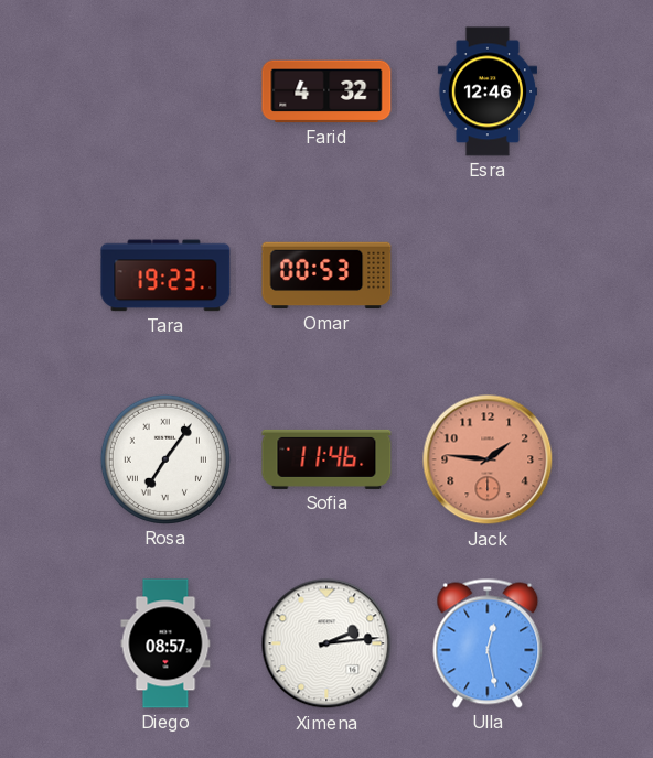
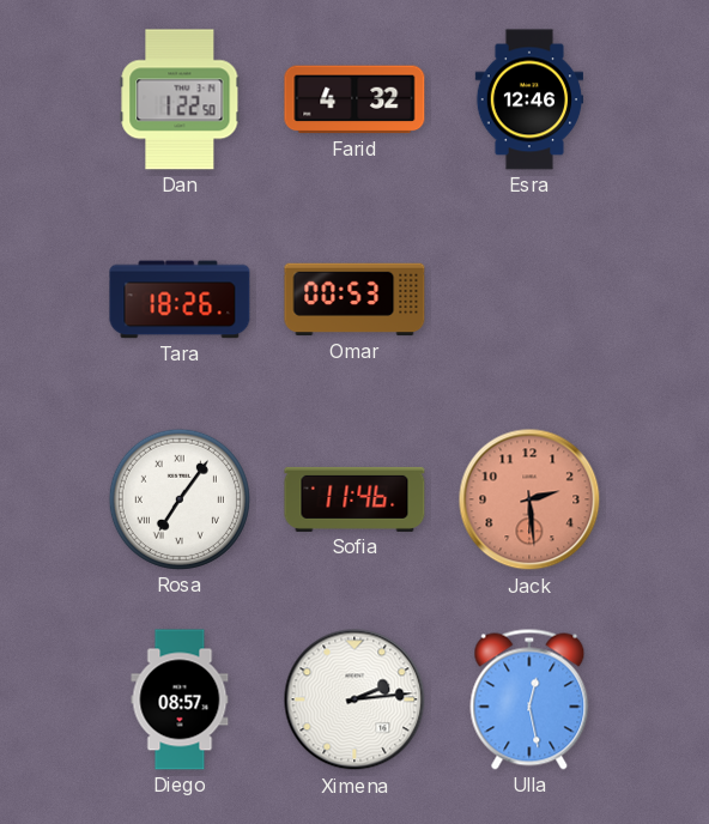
Dan: none -> 1:22 (180, 99)
Tara: 19:23 -> 18:26 (180, 299)
Jack: 1:46 -> 2:29 (529, 499)
